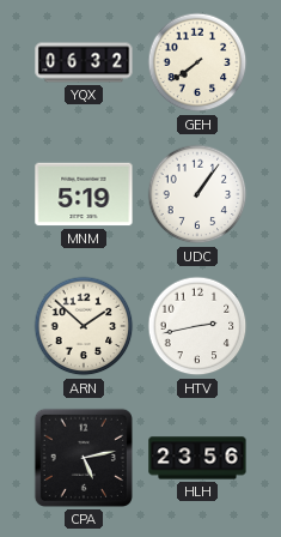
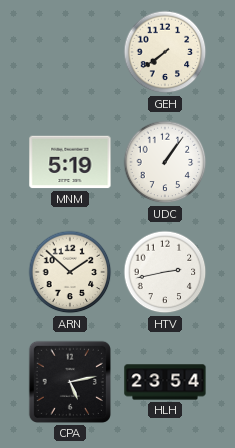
YQX: 06:32 -> none (84, 62)
HLH: 23:56 -> 23:54 (165, 382)
